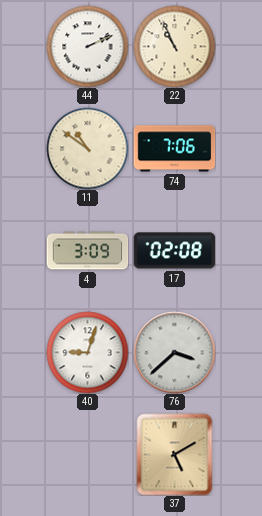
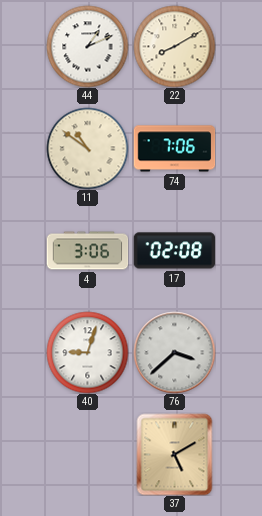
44: 2:11 -> 1:11 (87, 46)
22: 10:56 -> 8:10 (174, 46)
4: 3:09 -> 3:06 (87, 251)
